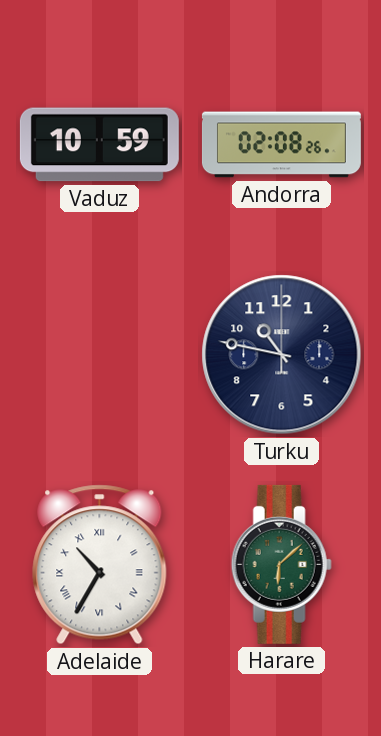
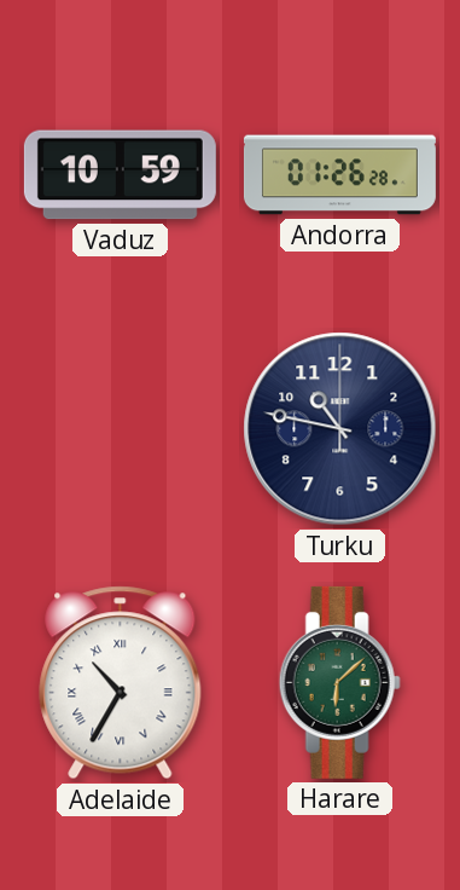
Andorra: 02:08 -> 01:26 (339, 175)
